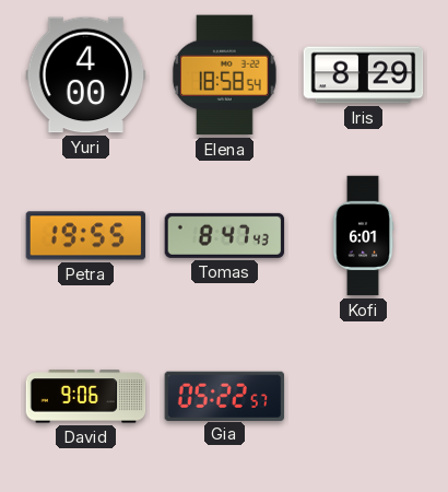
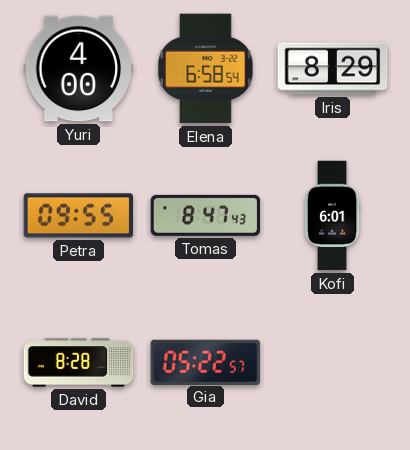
Elena: 18:58 -> 6:58 (205, 69)
Petra: 19:55 -> 09:55 (79, 216)
David: 9:06 -> 8:28 (79, 363)
